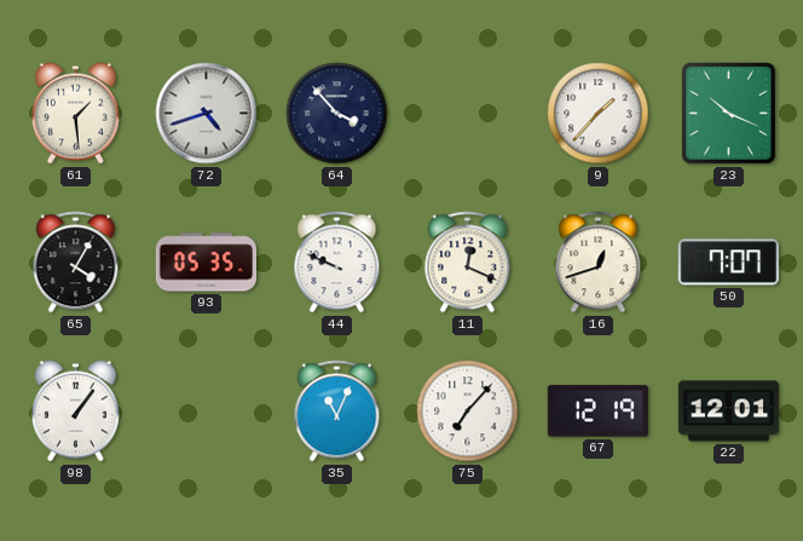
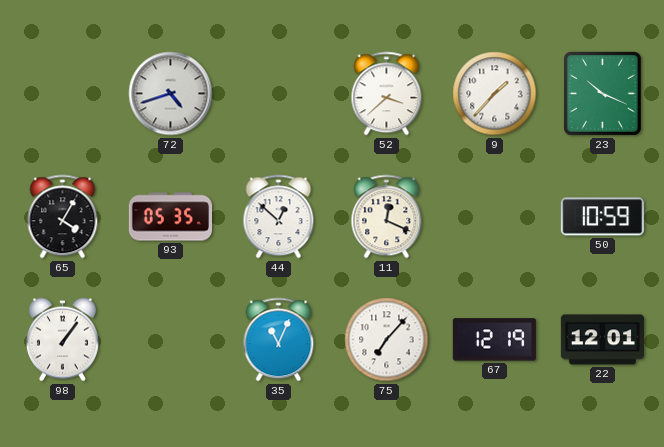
61: 1:29 -> none (75, 114)
64: 3:53 -> none (337, 114)
52: none -> 3:38 (387, 94)
44: 9:49 -> 12:52 (279, 217)
16: 12:42 -> none (599, 263)
50: 7:07 -> 10:59 (602, 217)
